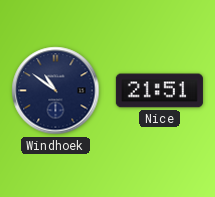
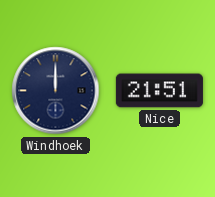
Windhoek: 10:51 -> 12:00 (56, 91)
